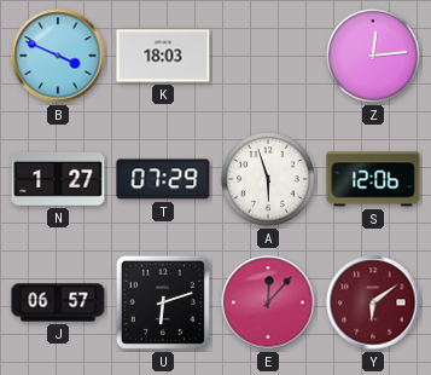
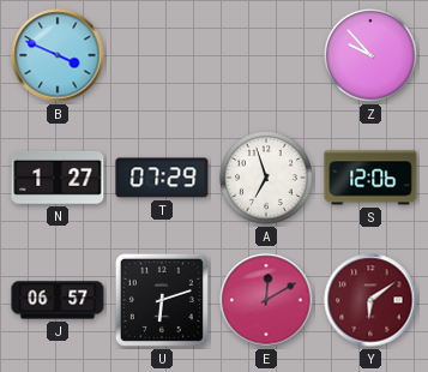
K: 18:03 -> none (163, 56)
Z: 12:14 -> 9:53 (370, 55)
A: 5:57 -> 6:57 (266, 178)
E: 12:07 -> 12:10 (266, 300)
